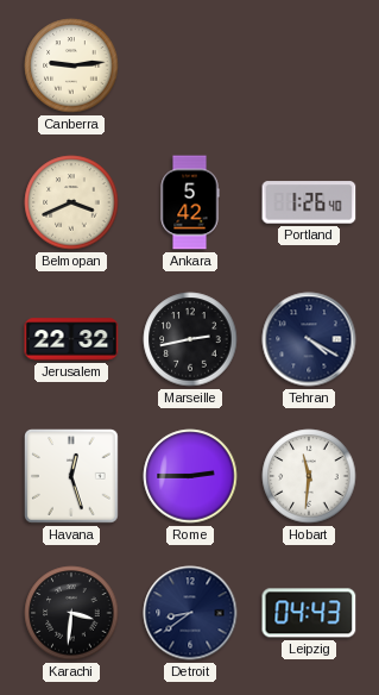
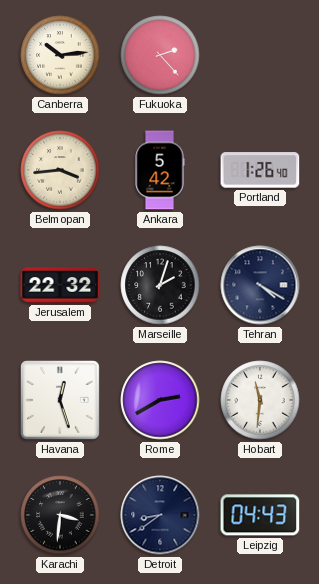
Canberra: 9:14 -> 10:14 (60, 55)
Fukuoka: none -> 2:23 (160, 55)
Belmopan: 3:41 -> 3:44 (60, 170)
Marseille: 2:43 -> 2:03 (160, 285)
Rome: 2:45 -> 2:40 (160, 400)
